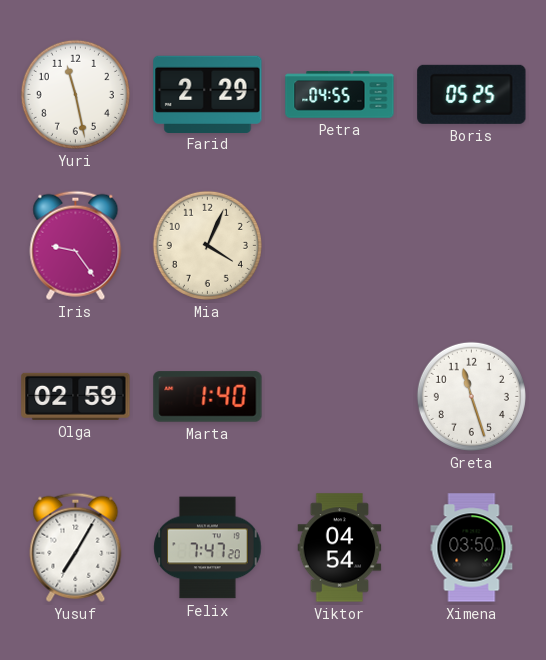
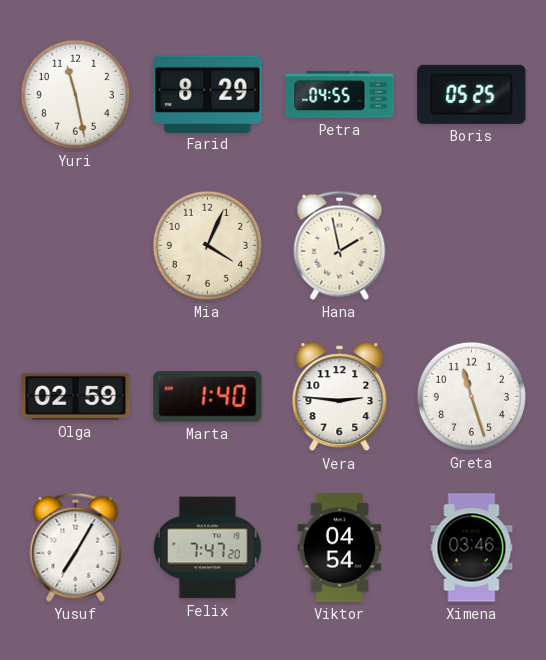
Farid: 2:29 -> 8:29 (208, 94)
Iris: 9:24 -> none (76, 245)
Hana: none -> 1:58 (340, 245)
Vera: none -> 2:46 (340, 397)
Ximena: 03:50 -> 03:46 (472, 548)
